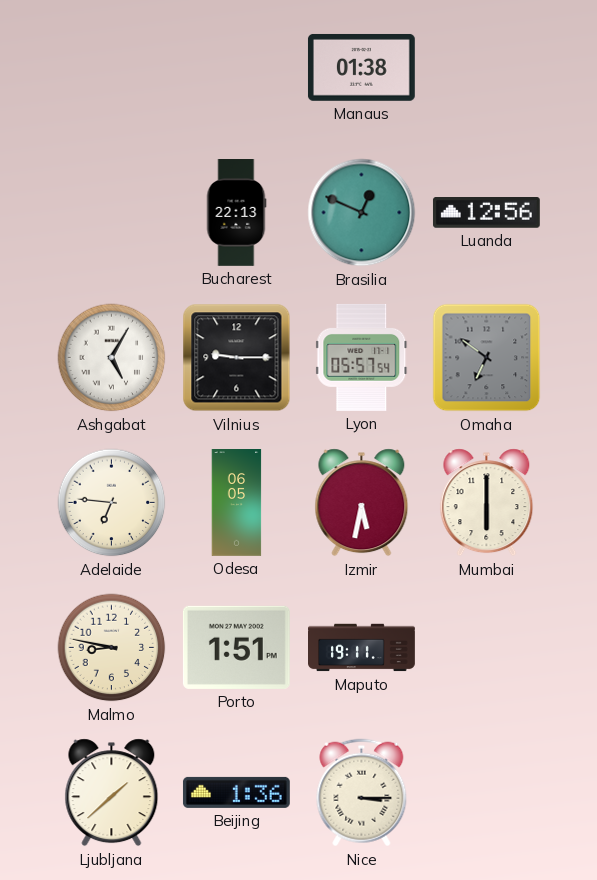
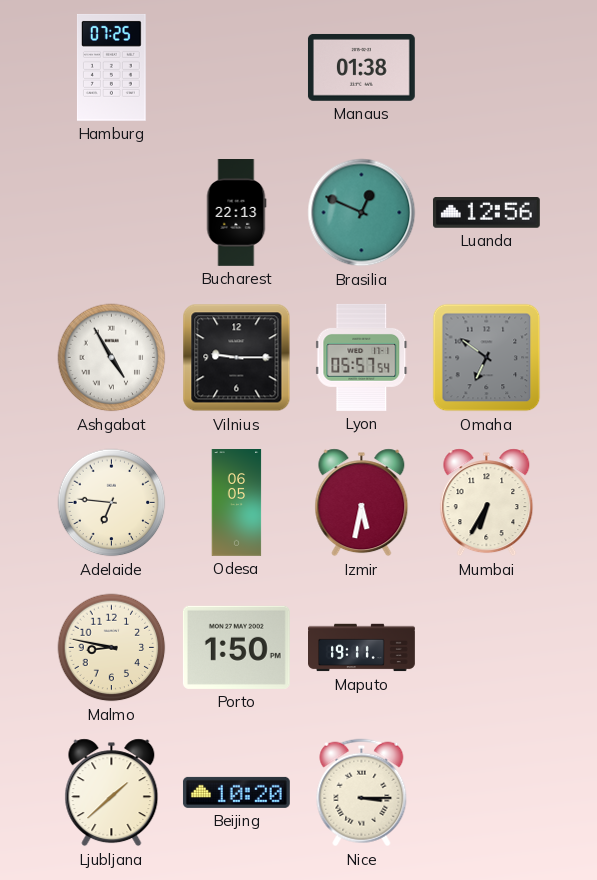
Hamburg: none -> 07:25 (111, 67)
Ashgabat: 5:05 -> 4:55 (112, 358)
Mumbai: 6:00 -> 6:35 (487, 503)
Porto: 1:51 -> 1:50 (236, 647)
Beijing: 1:36 -> 10:20 (236, 792)
